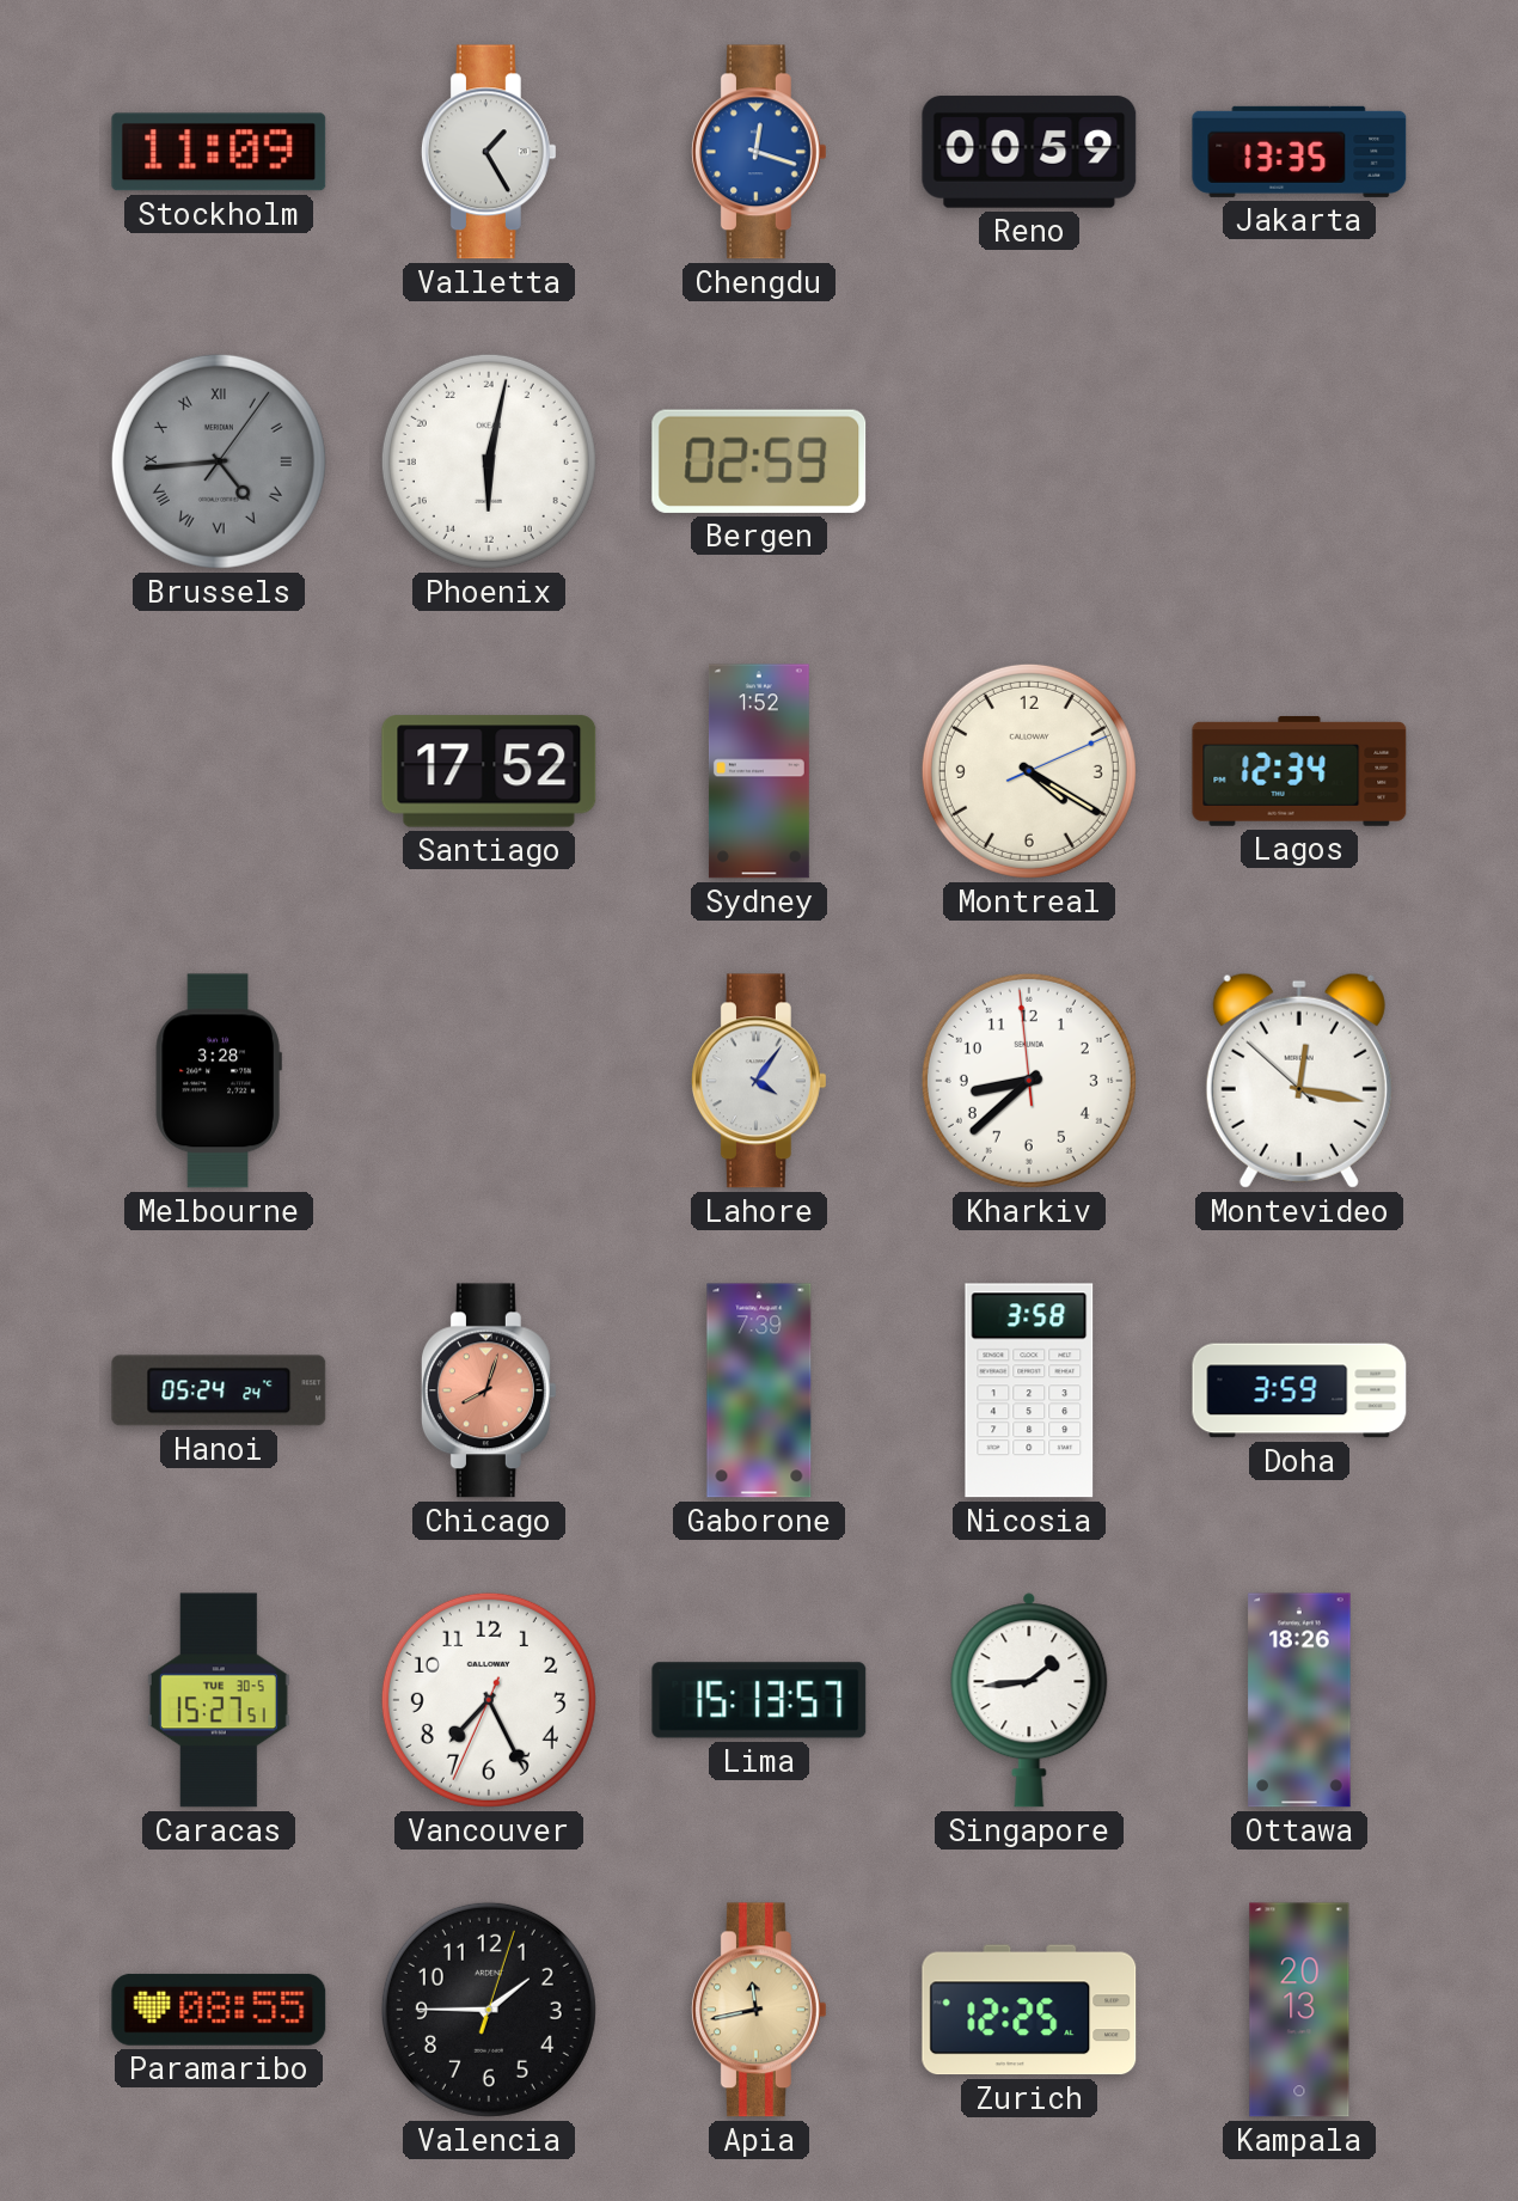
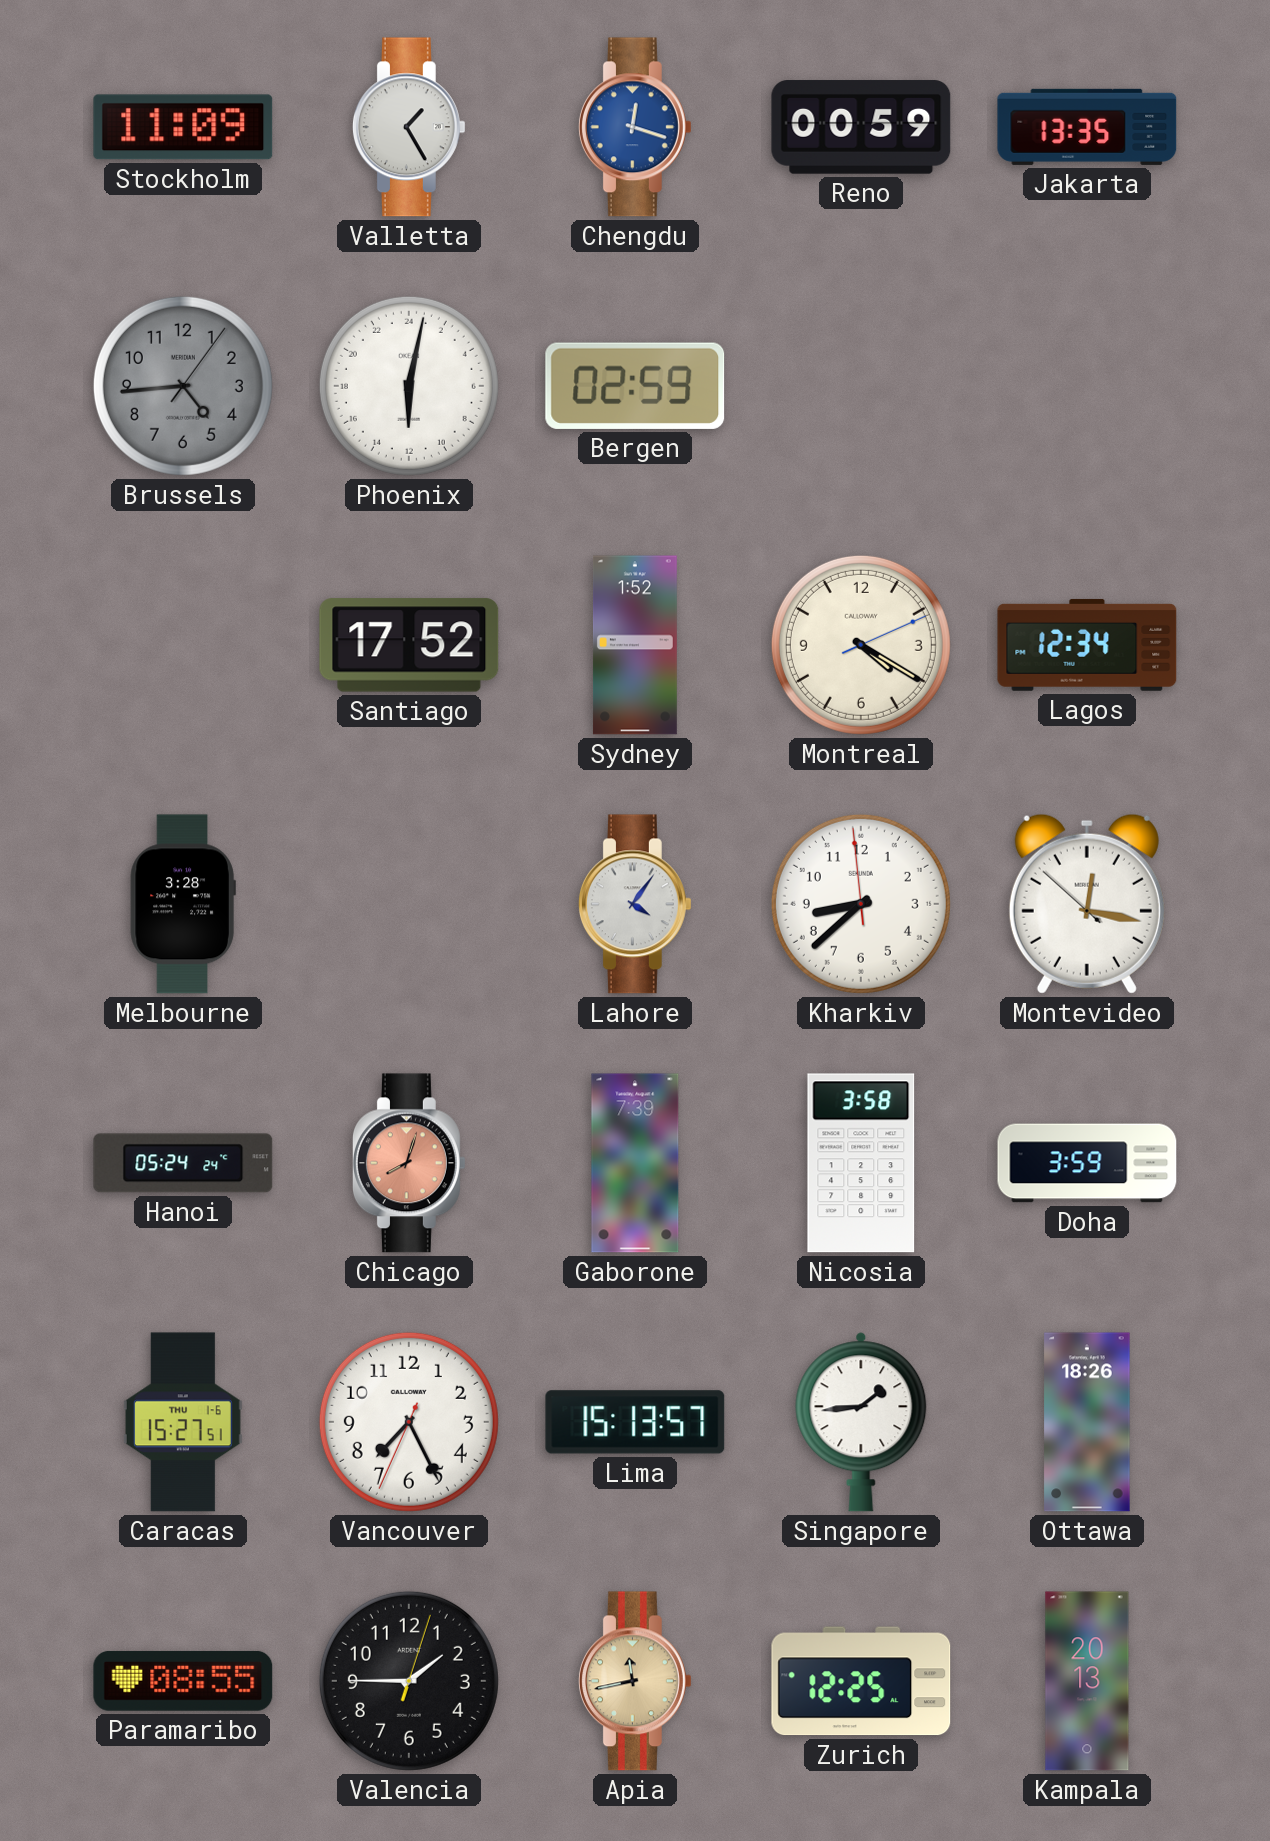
Brussels numerals: Roman -> Arabic (183, 386)
Caracas date: TUE 30-5 -> THU 1-6 (183, 1422)
